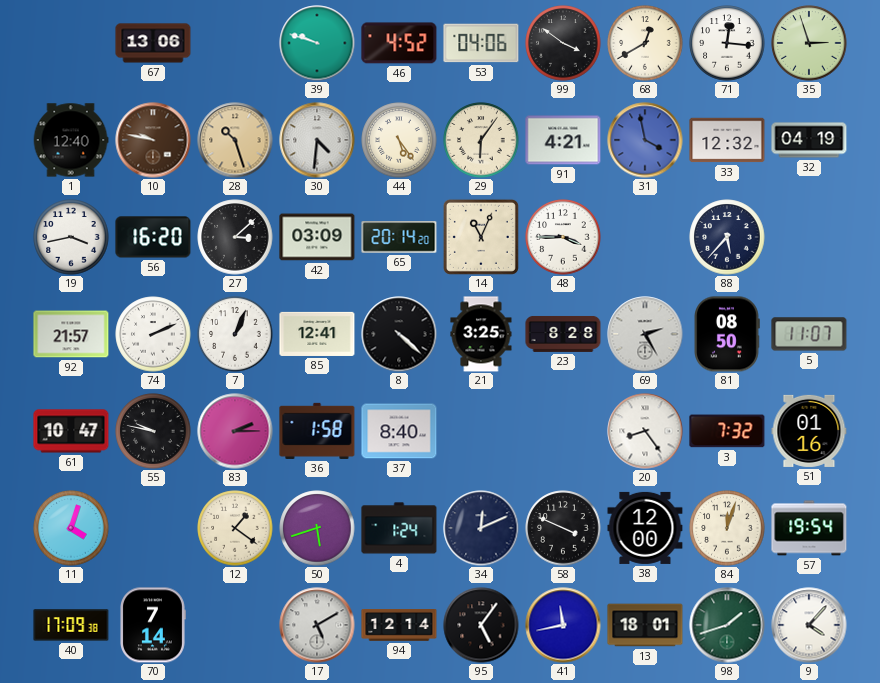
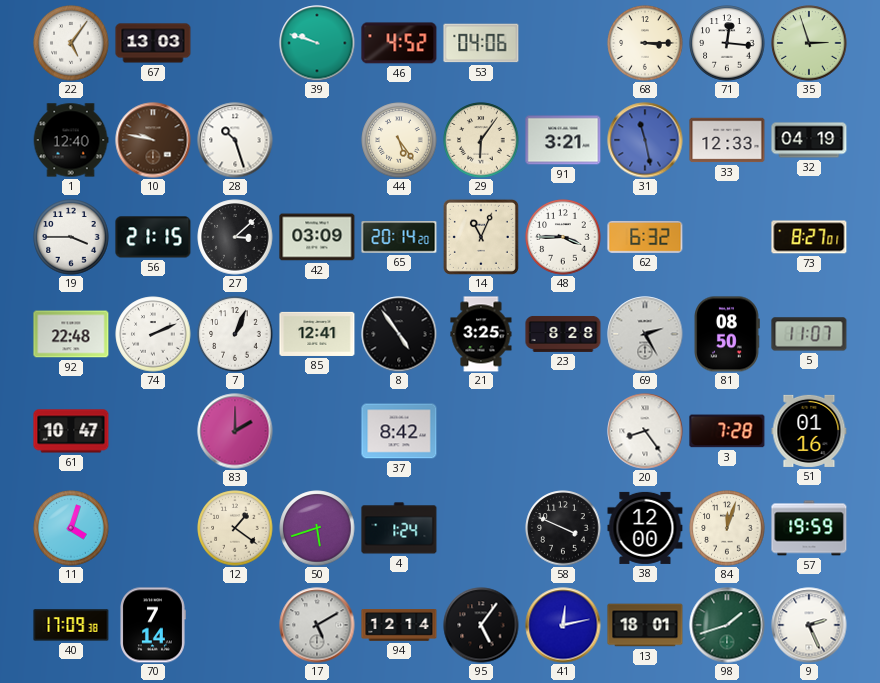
22: none -> 5:06 (71, 43)
67: 13:06 -> 13:03 (153, 43)
99: 3:51 -> none (563, 43)
68: 12:40 -> 3:15 (645, 43)
28 dial: champagne -> white (235, 140)
30: 4:31 -> none (317, 140)
91: 4:21 -> 3:21 (563, 140)
31: 3:58 -> 11:28 (645, 140)
33: 12:32 -> 12:33 (727, 140)
19: 3:43 -> 3:45 (71, 237)
56: 16:20 -> 21:15 (153, 237)
62: none -> 6:32 (645, 237)
88: 5:37 -> none (727, 237)
73: none -> 8:27 (809, 237)
92: 21:57 -> 22:48 (71, 334)
8: 4:22 -> 4:54 (399, 334)
55: 9:47 -> none (153, 431)
83: 2:15 -> 2:00 (235, 431)
36: 1:58 -> none (317, 431)
37: 8:40 -> 8:42 (399, 431)
3: 7:32 -> 7:28 (727, 431)
34: 12:11 -> none (481, 528)
57: 19:54 -> 19:59 (809, 528)
41: 11:43 -> 12:13 (563, 625)
9: 4:07 -> 2:26 (809, 625)
